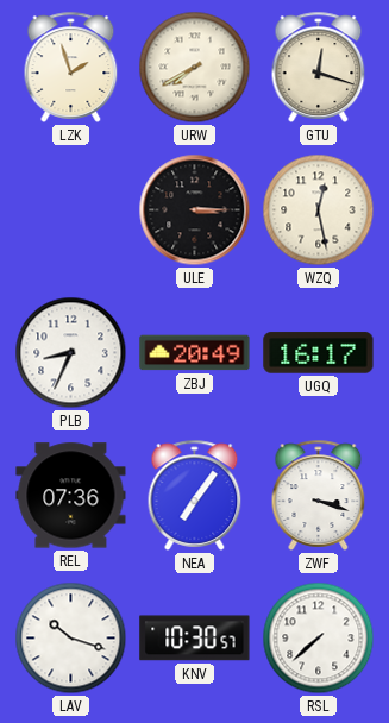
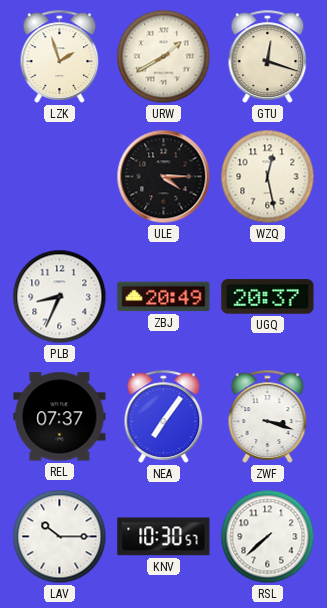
URW: 7:40 -> 1:40 (164, 57)
ULE: 3:15 -> 4:15 (164, 177)
UGQ: 16:17 -> 20:37 (268, 297)
REL: 07:36 -> 07:37 (60, 417)
LAV: 10:18 -> 10:15 (60, 537)
